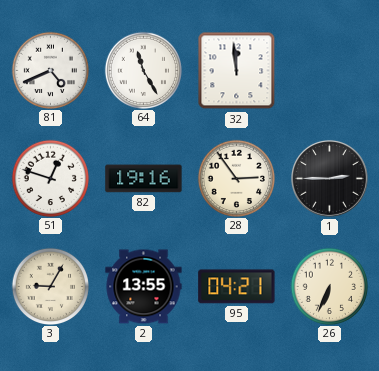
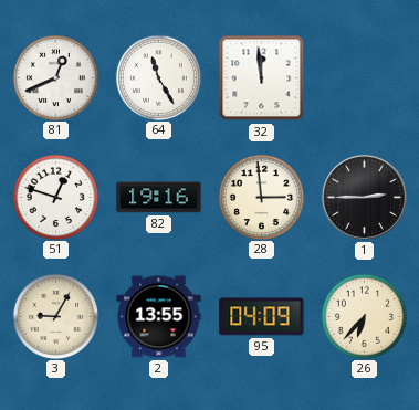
81: 4:41 -> 12:41 (55, 77)
28: 2:54 -> 2:59 (261, 197)
95: 04:21 -> 04:09 (262, 317)
26: 6:34 -> 6:37 (364, 316)
